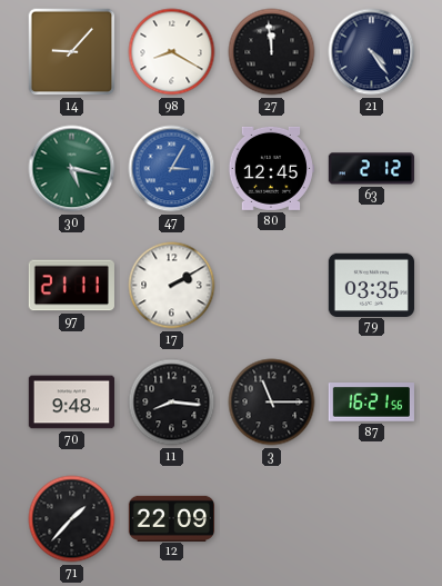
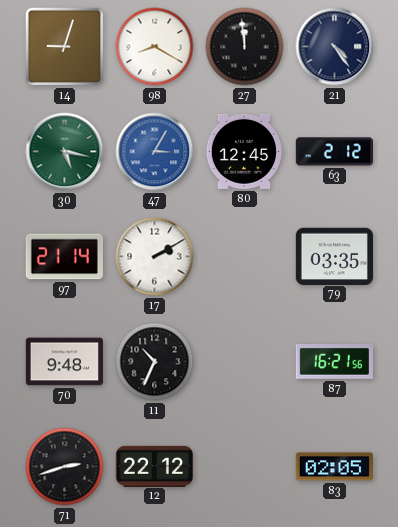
14: 9:07 -> 9:03 (65, 47)
97: 21:11 -> 21:14 (64, 257)
11: 8:16 -> 10:34 (155, 362)
3: 11:15 -> none (272, 403)
71: 1:37 -> 2:42 (65, 467)
12: 22:09 -> 22:12 (154, 466)
83: none -> 02:05 (334, 467)
